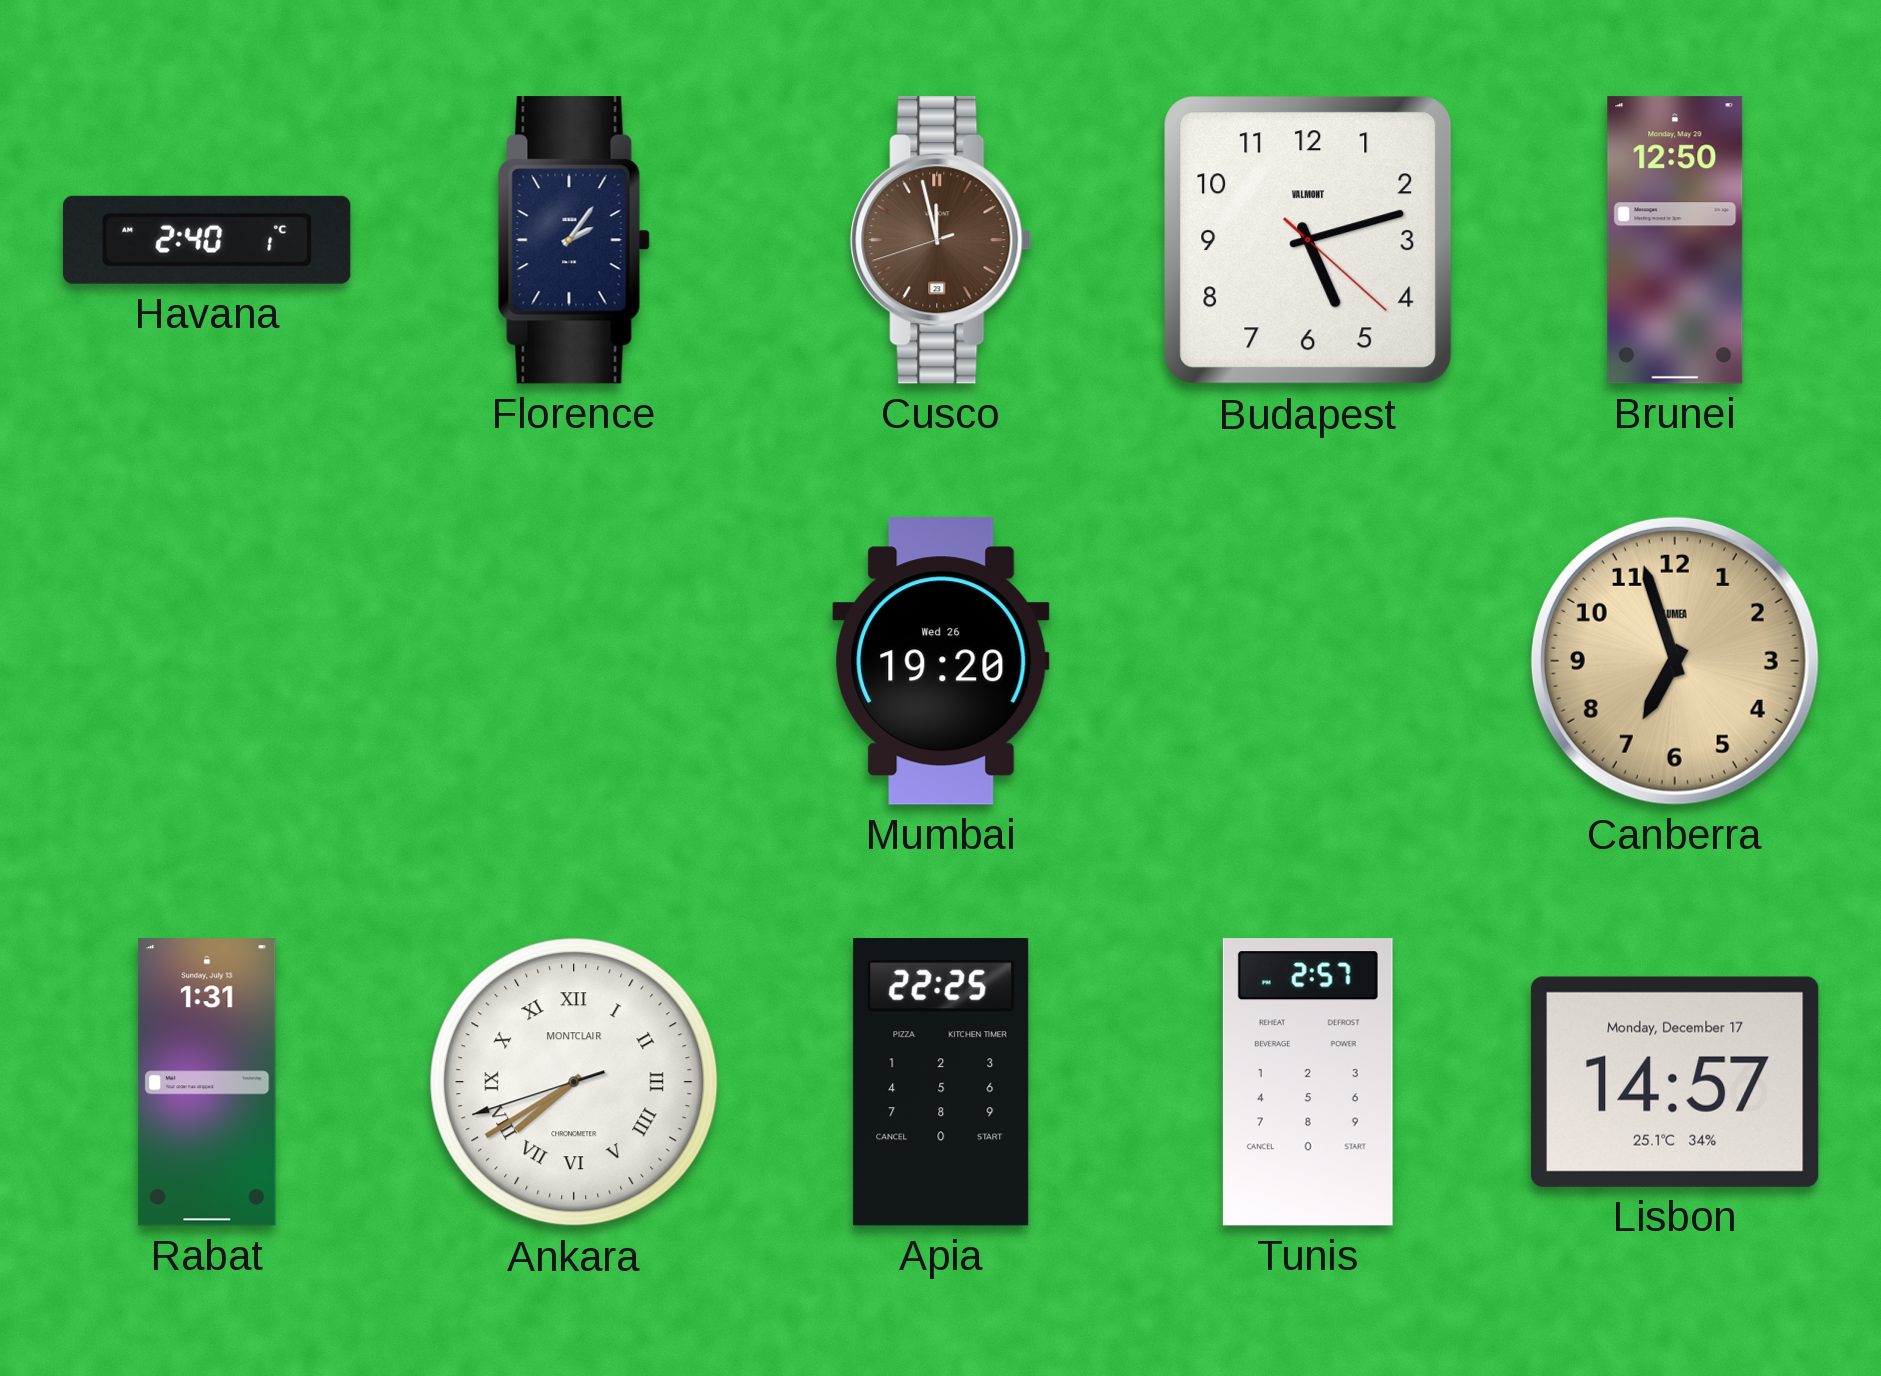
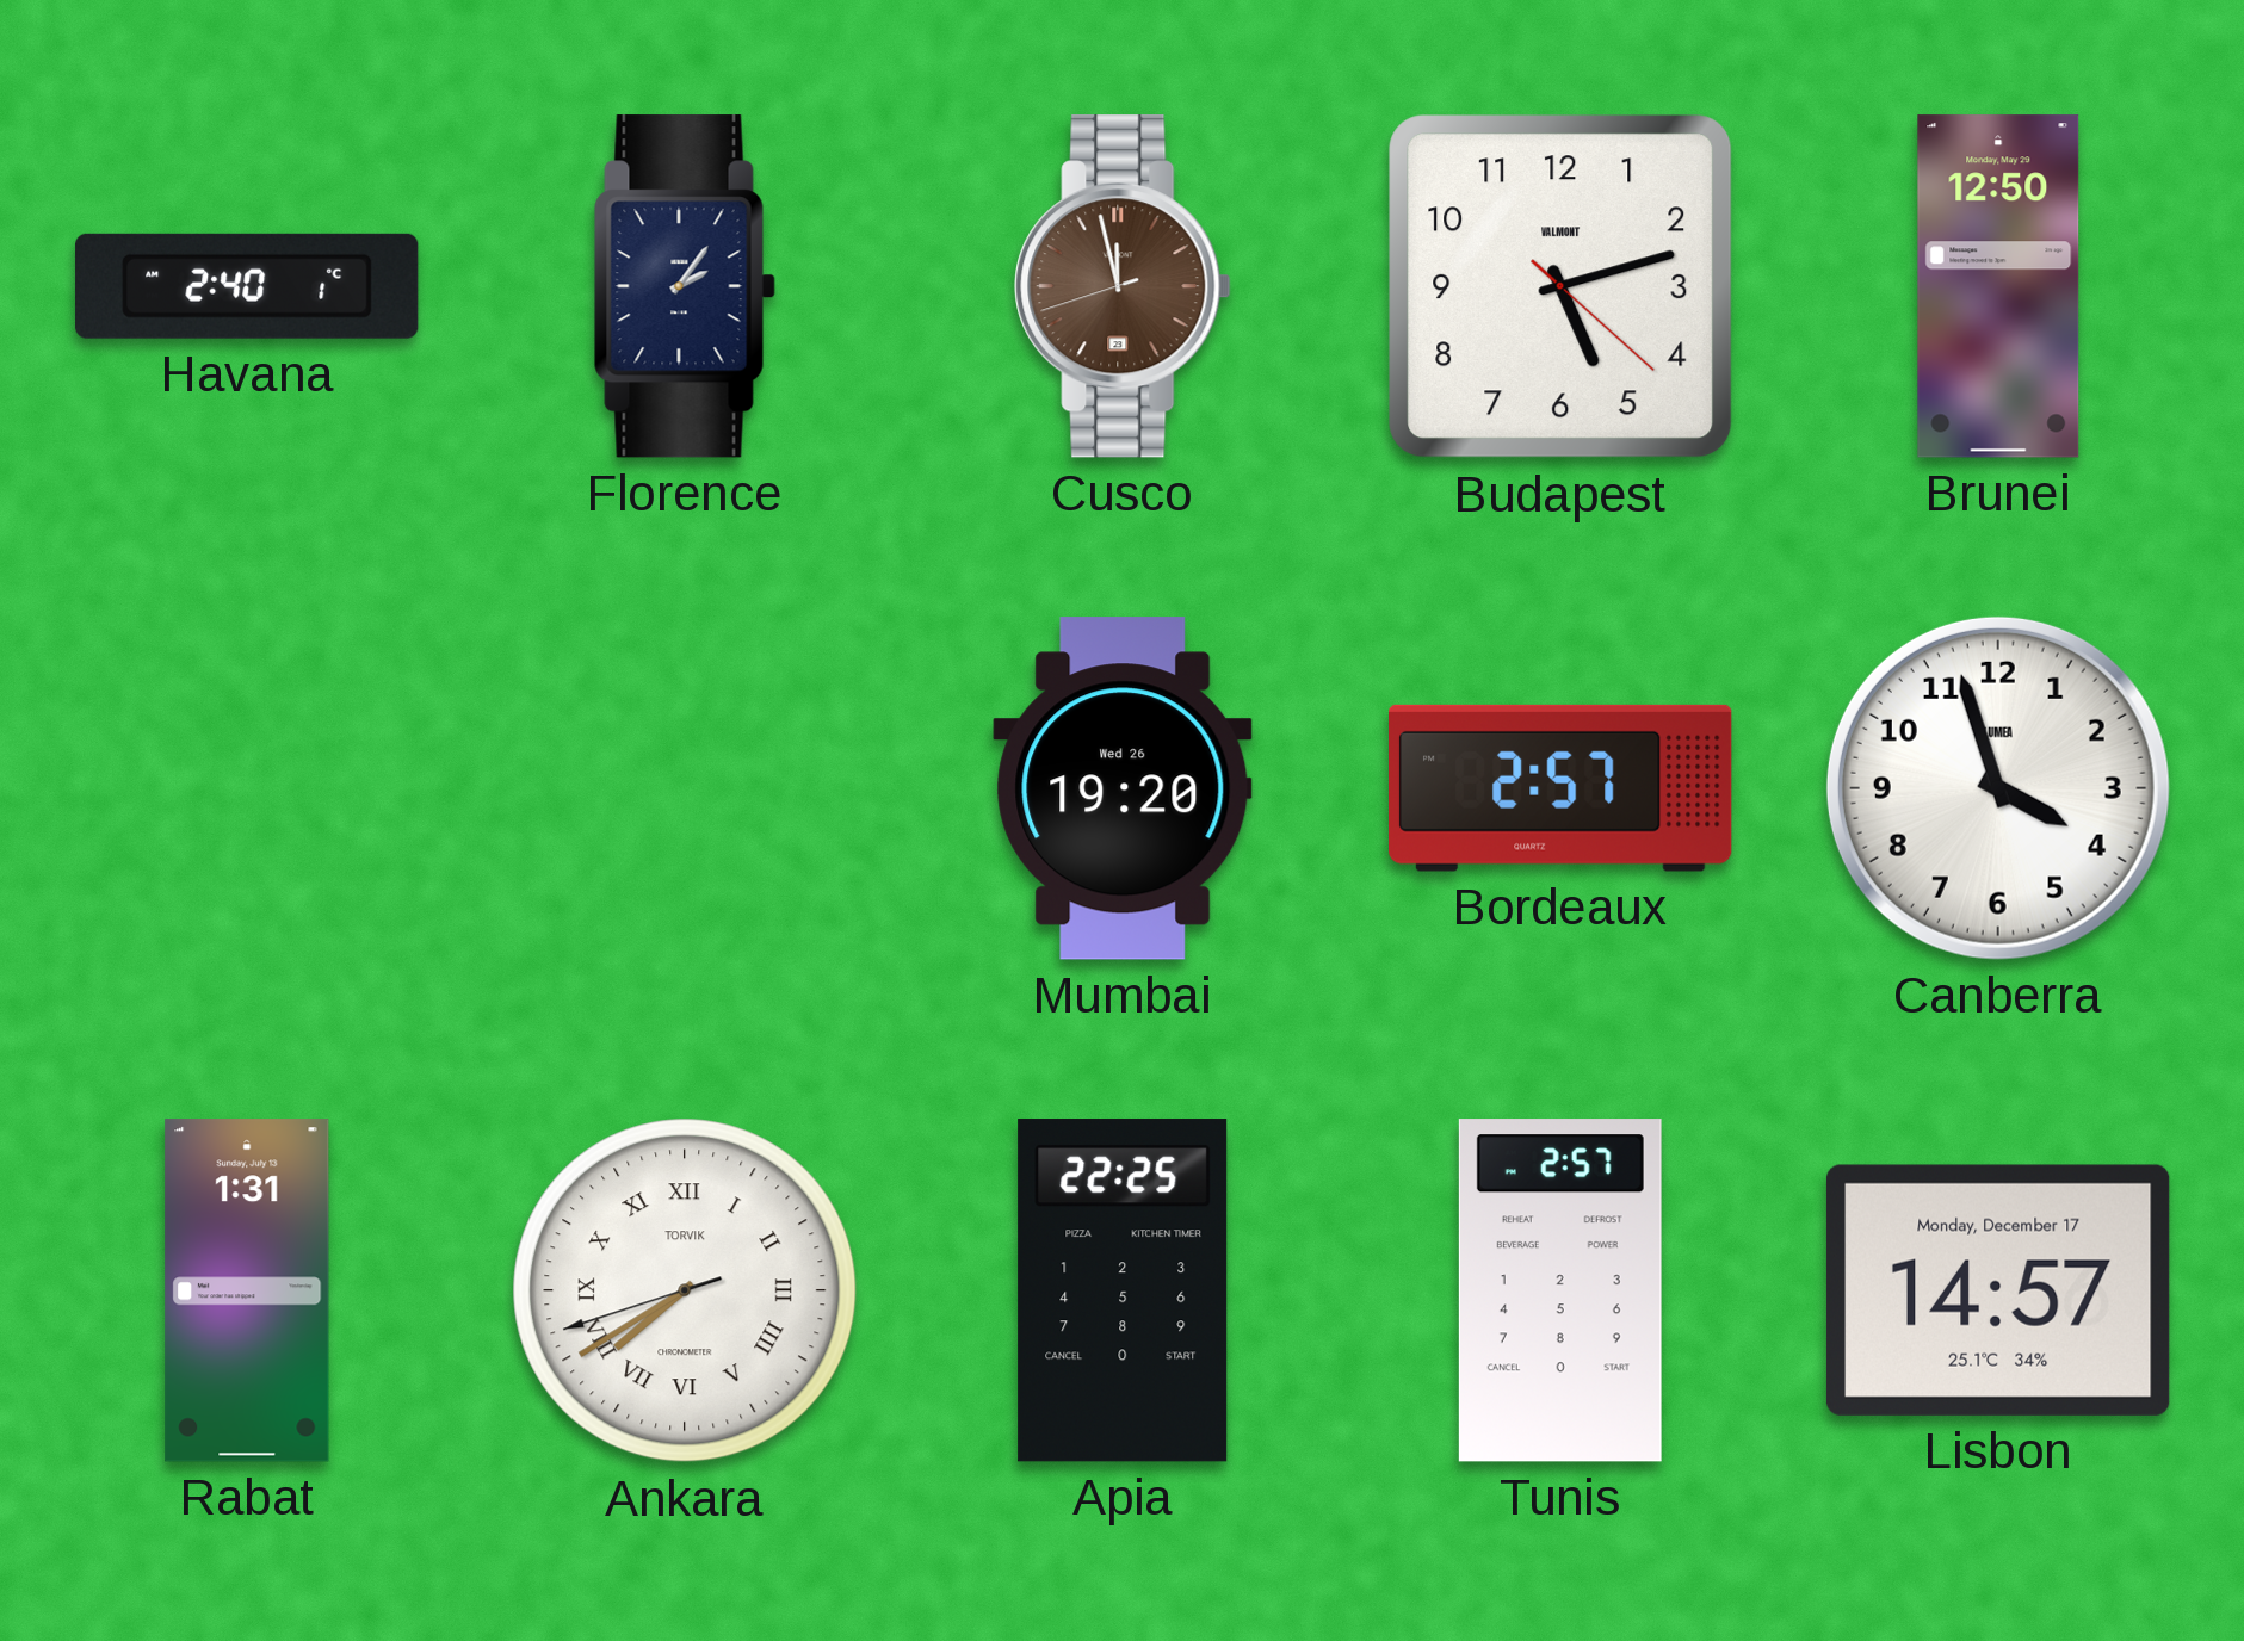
Bordeaux: none -> 2:57 (1562, 788)
Canberra: 6:57 -> 3:57 (1998, 788)
Canberra dial: champagne -> white (1998, 788)
Ankara brand: MONTCLAIR -> TORVIK (685, 1290)
